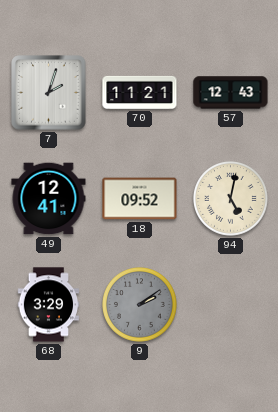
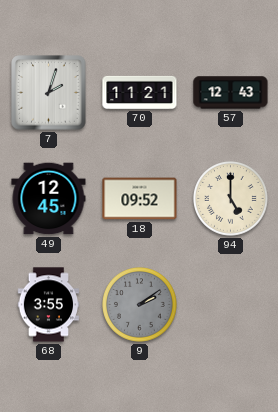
49: 12:41 -> 12:45 (49, 199)
94: 5:02 -> 5:00 (231, 199)
68: 3:29 -> 3:55 (49, 305)
